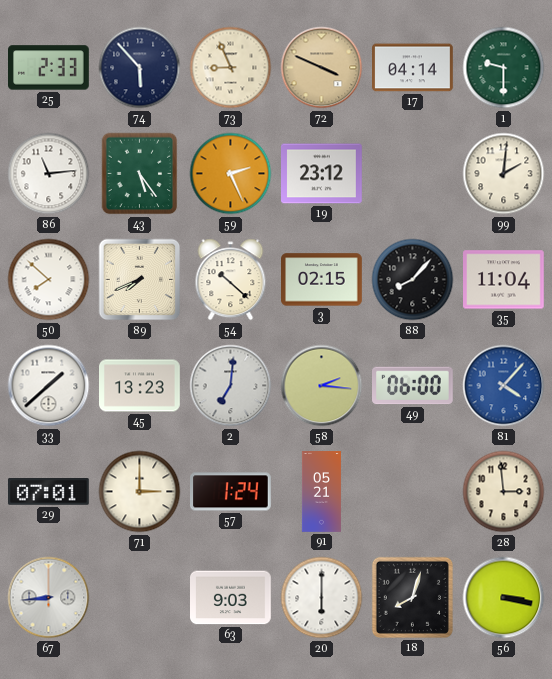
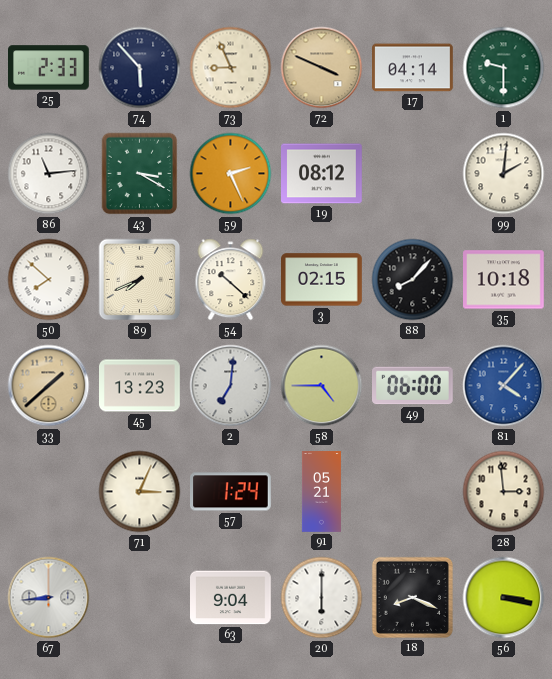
43: 5:24 -> 3:20 (140, 174)
19: 23:12 -> 08:12 (322, 174)
35: 11:04 -> 10:18 (504, 280)
33 dial: white -> champagne (49, 386)
58: 2:16 -> 4:45 (322, 386)
29: 07:01 -> none (49, 492)
71: 3:00 -> 3:04 (140, 492)
63: 9:03 -> 9:04 (231, 598)
18: 8:03 -> 8:19 (412, 597)
